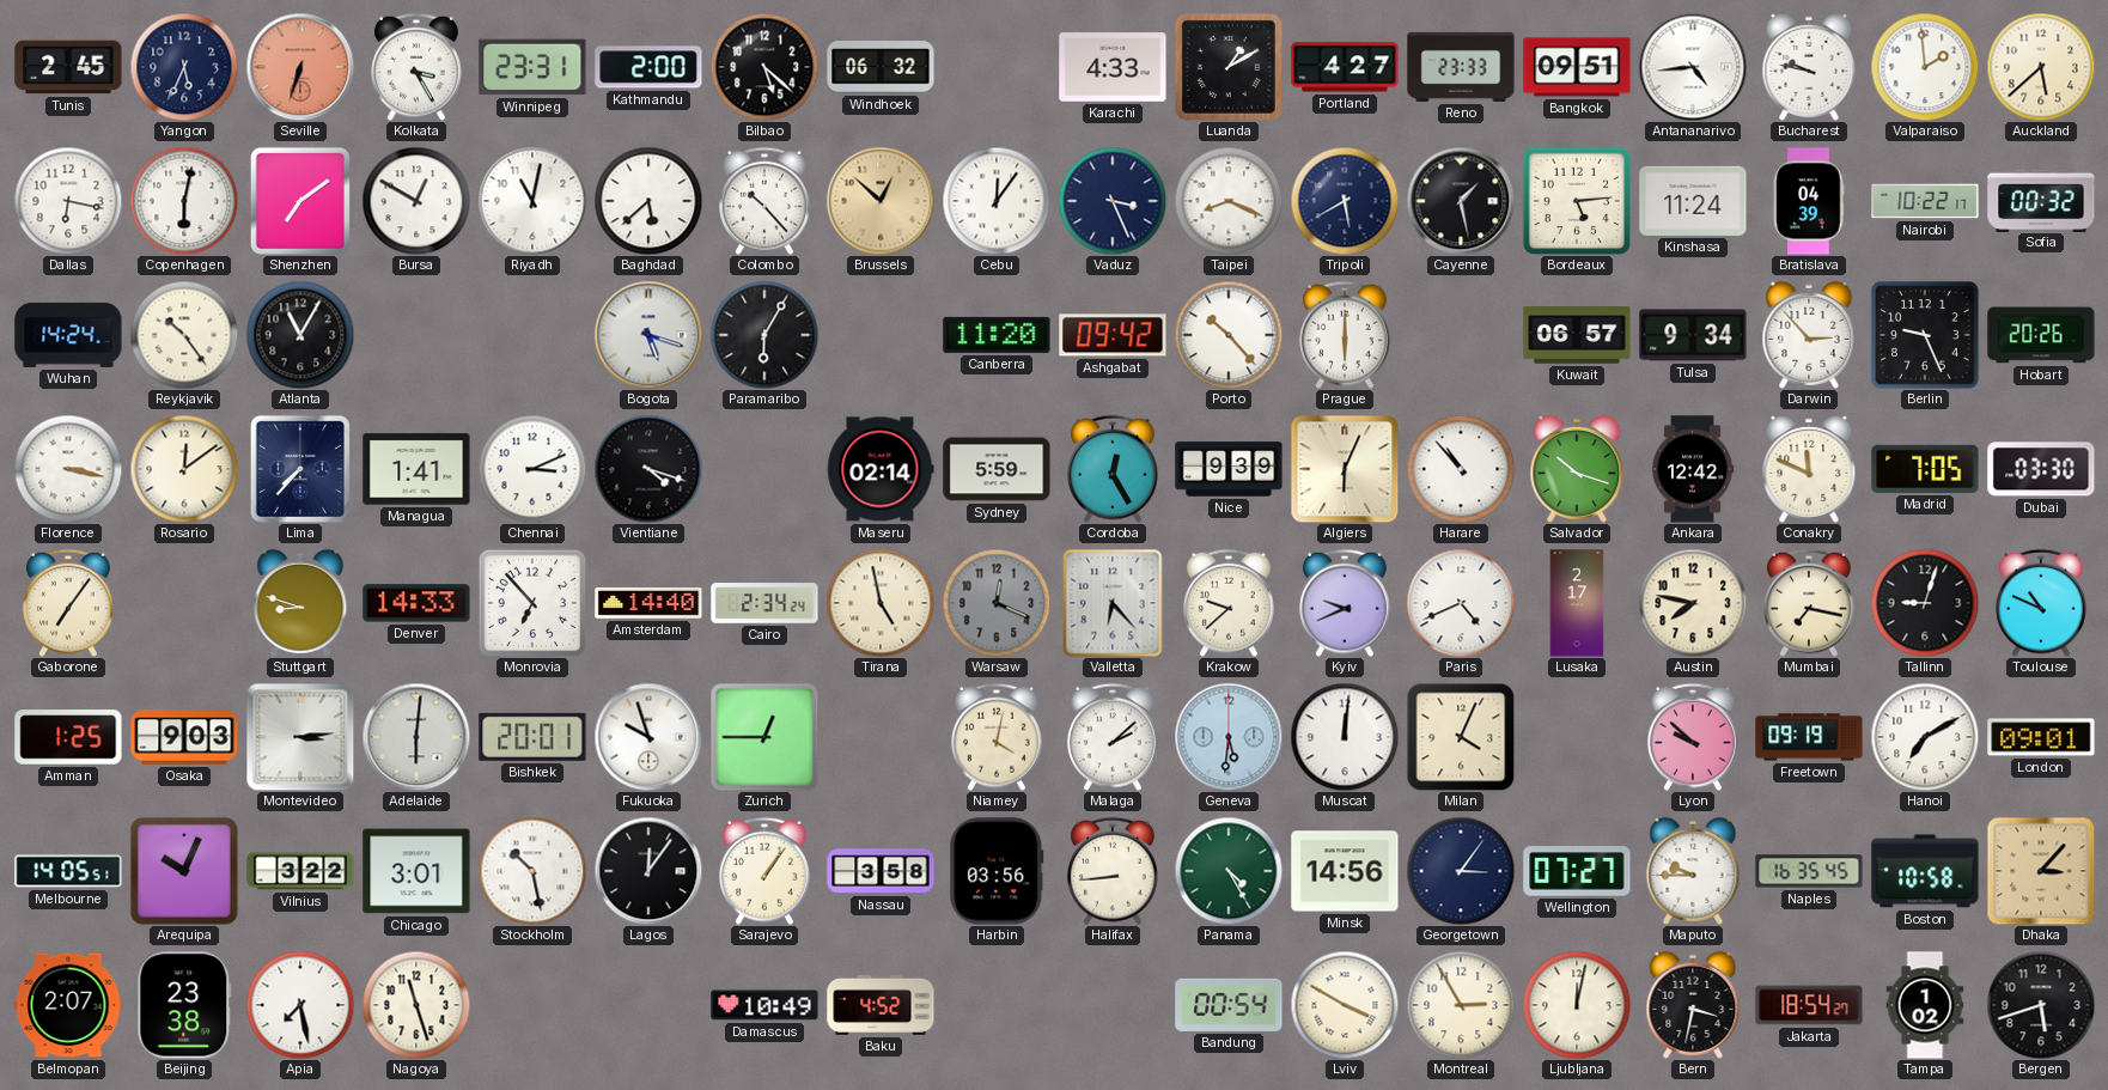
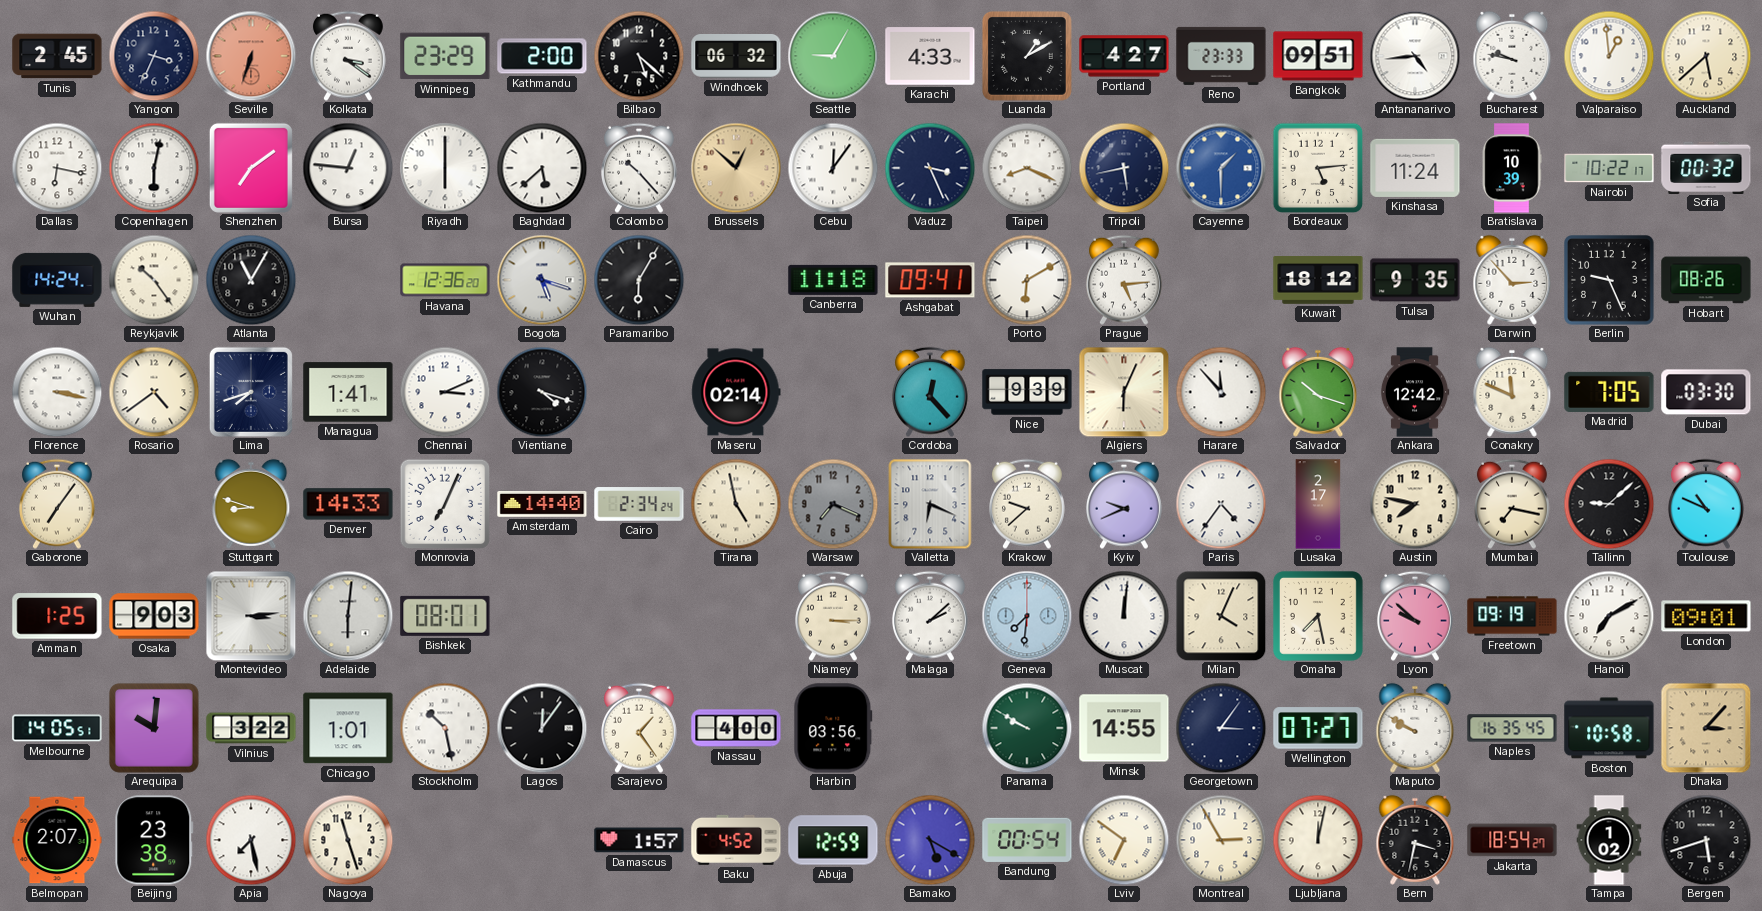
Yangon: 5:34 -> 3:34 (154, 56)
Kolkata: 3:25 -> 3:21 (349, 56)
Winnipeg: 23:31 -> 23:29 (445, 56)
Seattle: none -> 9:05 (833, 56)
Valparaiso: 1:59 -> 12:59 (1609, 56)
Bursa: 12:50 -> 12:46 (348, 168)
Riyadh: 11:02 -> 6:00 (445, 168)
Tripoli: 5:40 -> 5:43 (1124, 168)
Cayenne: 1:28 -> 1:30 (1221, 168)
Cayenne dial: black -> blue (1221, 168)
Bratislava: 04:39 -> 10:39 (1512, 168)
Havana: none -> 12:36 (445, 280)
Canberra: 11:20 -> 11:18 (833, 280)
Ashgabat: 09:42 -> 09:41 (930, 280)
Porto: 10:23 -> 6:10 (1027, 280)
Prague: 6:00 -> 5:14 (1125, 280)
Kuwait: 06:57 -> 18:12 (1318, 280)
Tulsa: 9:34 -> 9:35 (1415, 280)
Hobart: 20:26 -> 08:26 (1706, 280)
Rosario: 12:09 -> 4:39 (154, 392)
Lima: 7:37 -> 7:42 (251, 392)
Sydney: 5:59 -> none (997, 469)
Cordoba: 12:25 -> 12:23 (931, 392)
Harare: 10:53 -> 11:53 (1221, 392)
Monrovia: 6:53 -> 7:04 (445, 504)
Warsaw: 12:19 -> 7:19 (833, 504)
Valletta: 6:23 -> 6:19 (930, 504)
Paris: 4:41 -> 4:36 (1221, 504)
Tallinn: 9:03 -> 9:08 (1609, 504)
Bishkek: 20:01 -> 08:01 (445, 616)
Fukuoka: 9:57 -> none (648, 737)
Zurich: 12:45 -> none (764, 737)
Niamey: 4:02 -> 3:15 (834, 616)
Geneva: 5:31 -> 7:31 (1027, 616)
Omaha: none -> 7:28 (1318, 616)
Arequipa: 10:04 -> 10:01 (154, 728)
Chicago: 3:01 -> 1:01 (348, 728)
Sarajevo: 1:06 -> 1:24 (640, 728)
Nassau: 3:58 -> 4:00 (736, 728)
Halifax: 8:44 -> none (1114, 871)
Panama: 4:25 -> 9:50 (1027, 728)
Minsk: 14:56 -> 14:55 (1124, 728)
Maputo: 9:45 -> 9:50 (1415, 728)
Damascus: 10:49 -> 1:57 (639, 840)
Abuja: none -> 12:59 (833, 840)
Bamako: none -> 5:20 (930, 840)
Lviv: 3:50 -> 6:51 (1124, 840)
